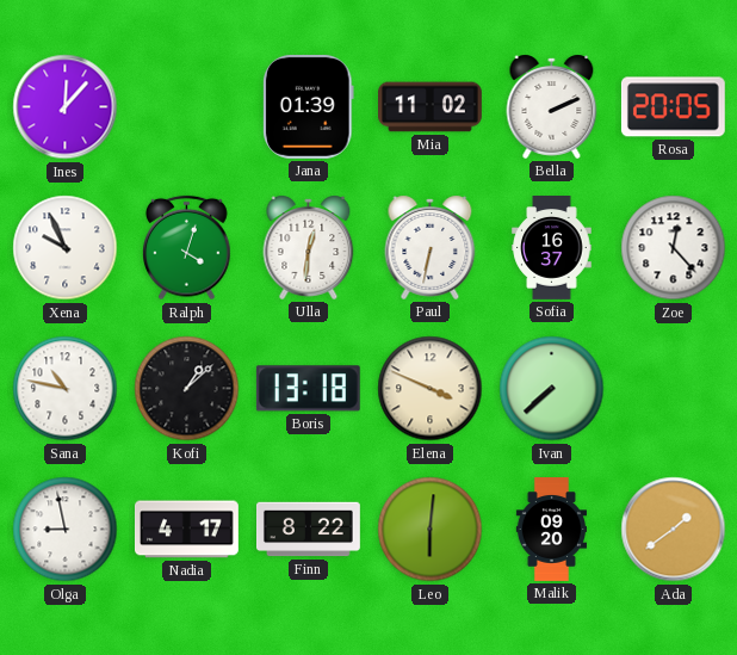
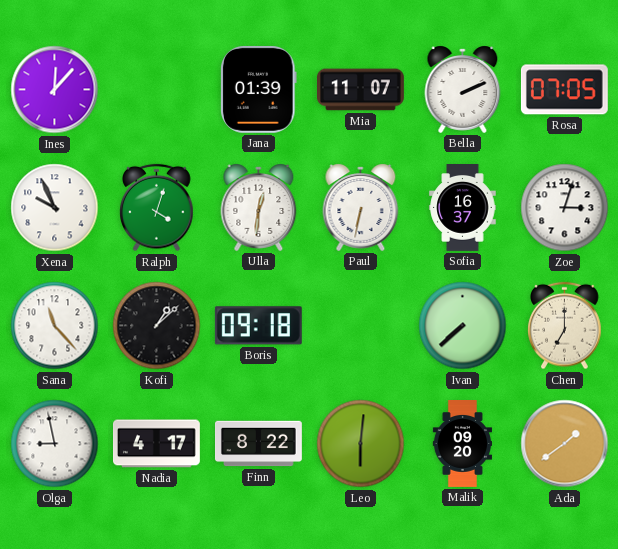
Mia: 11:02 -> 11:07 (361, 90)
Rosa: 20:05 -> 07:05 (564, 90)
Zoe: 12:23 -> 3:03 (565, 208)
Sana: 10:47 -> 11:23 (55, 326)
Boris: 13:18 -> 09:18 (258, 326)
Elena: 3:49 -> none (431, 389)
Chen: none -> 7:00 (565, 326)
